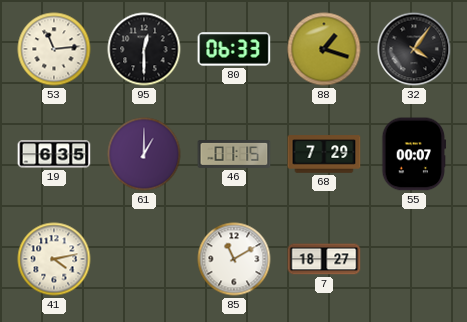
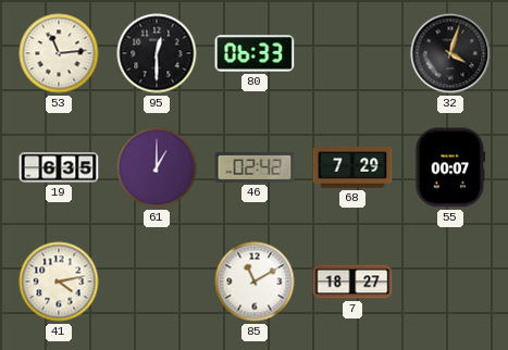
88: 1:18 -> none (324, 49)
32: 4:06 -> 4:03 (450, 53)
46: 01:15 -> 02:42 (255, 168)
